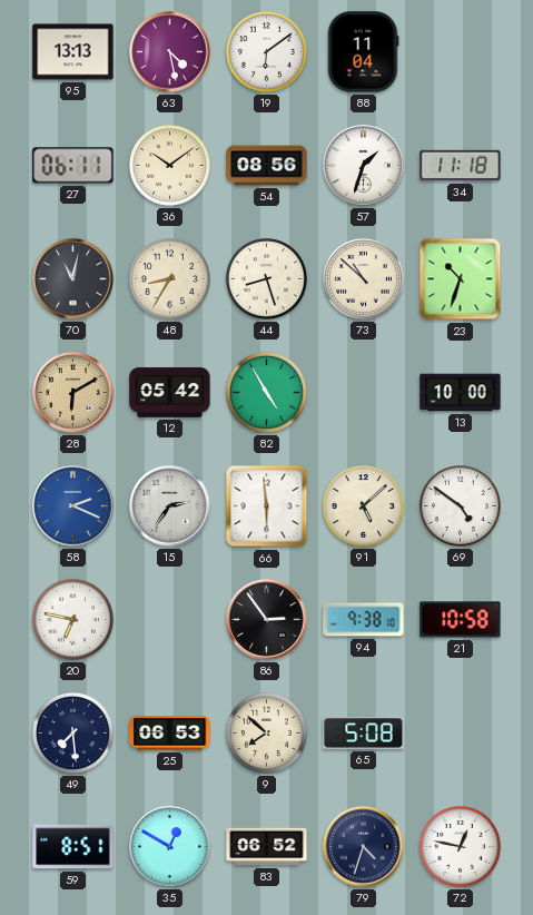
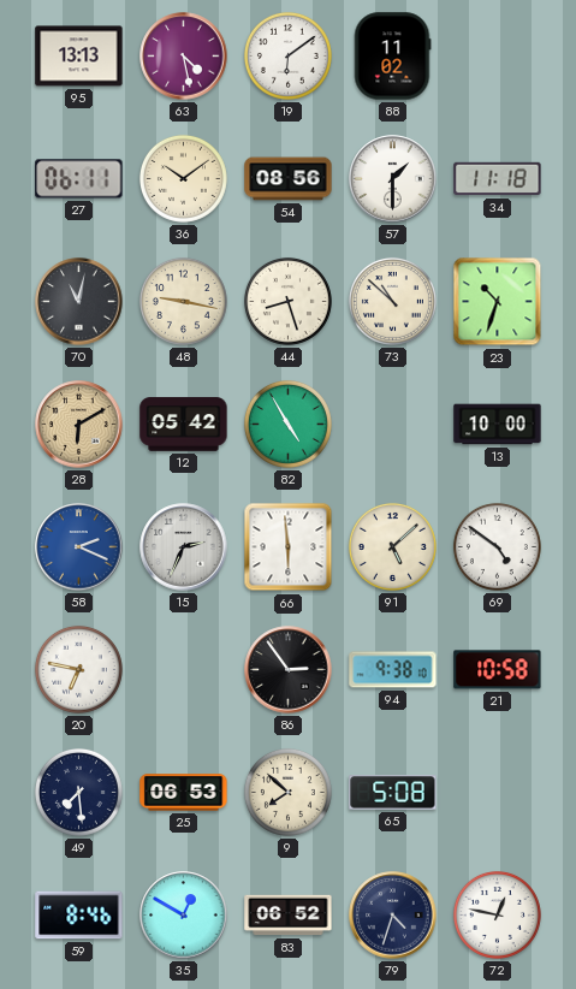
88: 11:04 -> 11:02 (392, 57)
57: 1:33 -> 1:30 (393, 179)
48: 8:35 -> 9:17 (183, 301)
15: 2:36 -> 2:34 (184, 547)
59: 8:51 -> 8:46 (79, 916)
